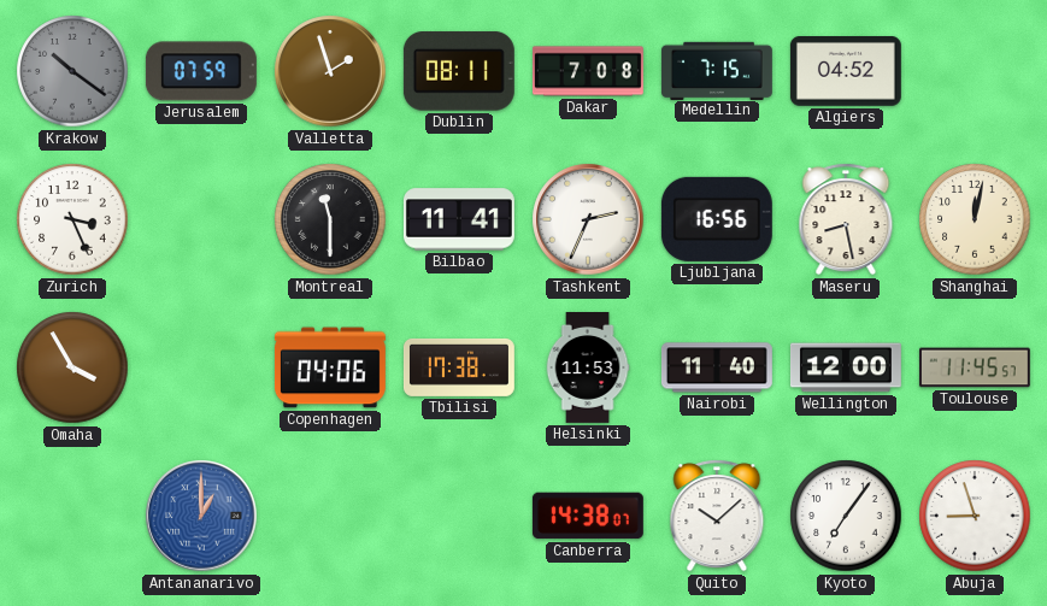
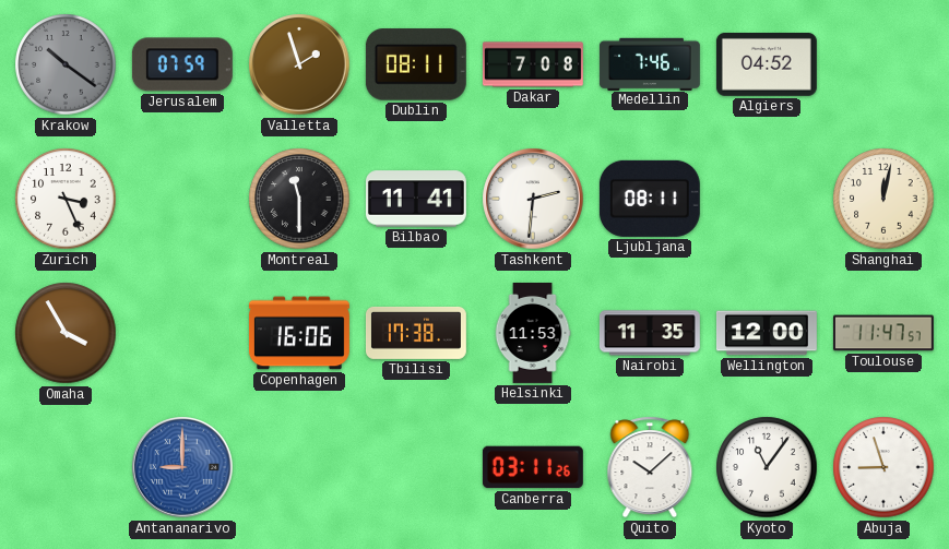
Medellin: 7:15 -> 7:46 (650, 63)
Tashkent: 2:34 -> 2:31 (533, 199)
Ljubljana: 16:56 -> 08:11 (650, 199)
Maseru: 8:28 -> none (846, 219)
Copenhagen: 04:06 -> 16:06 (299, 333)
Nairobi: 11:40 -> 11:35 (650, 333)
Toulouse: 11:45 -> 11:47 (883, 333)
Antananarivo: 1:00 -> 9:00 (182, 467)
Canberra: 14:38 -> 03:11 (533, 467)
Kyoto: 7:06 -> 11:06 (767, 467)
